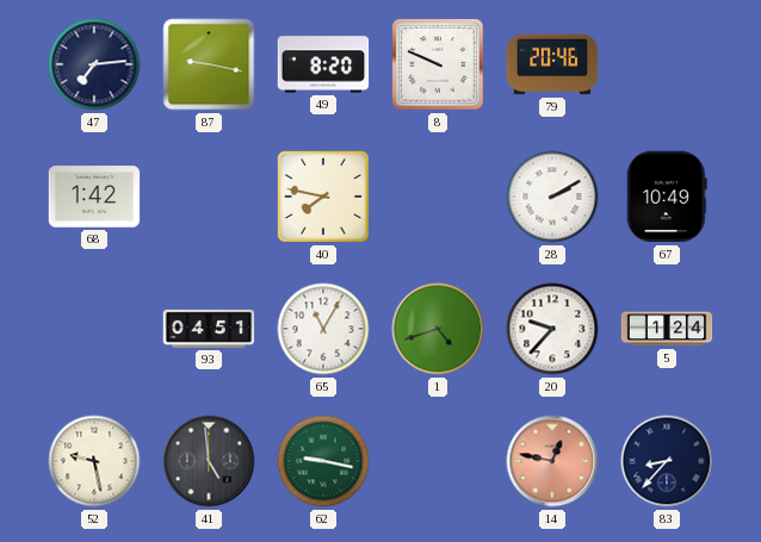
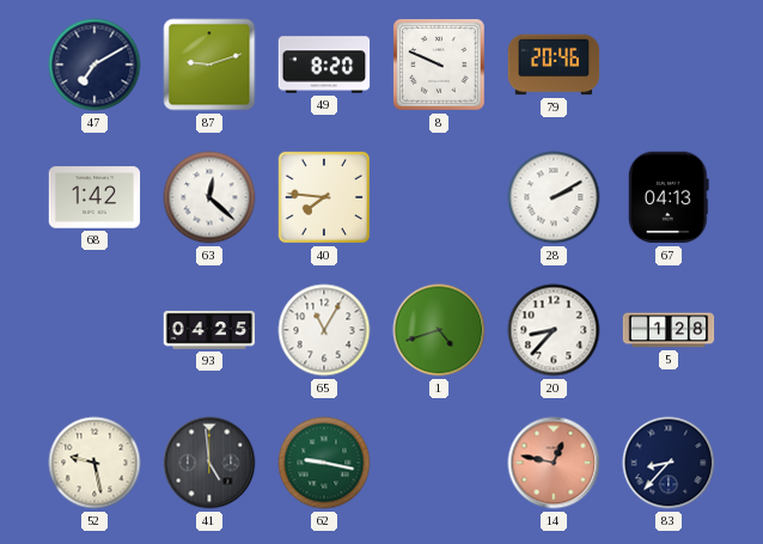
47: 7:14 -> 7:10 (94, 65)
87: 9:17 -> 9:12 (209, 65)
63: none -> 12:22 (209, 197)
40: 7:47 -> 7:46 (324, 197)
67: 10:49 -> 04:13 (669, 197)
93: 04:51 -> 04:25 (209, 330)
20: 9:37 -> 8:37 (554, 330)
5: 1:24 -> 1:28 (669, 330)
